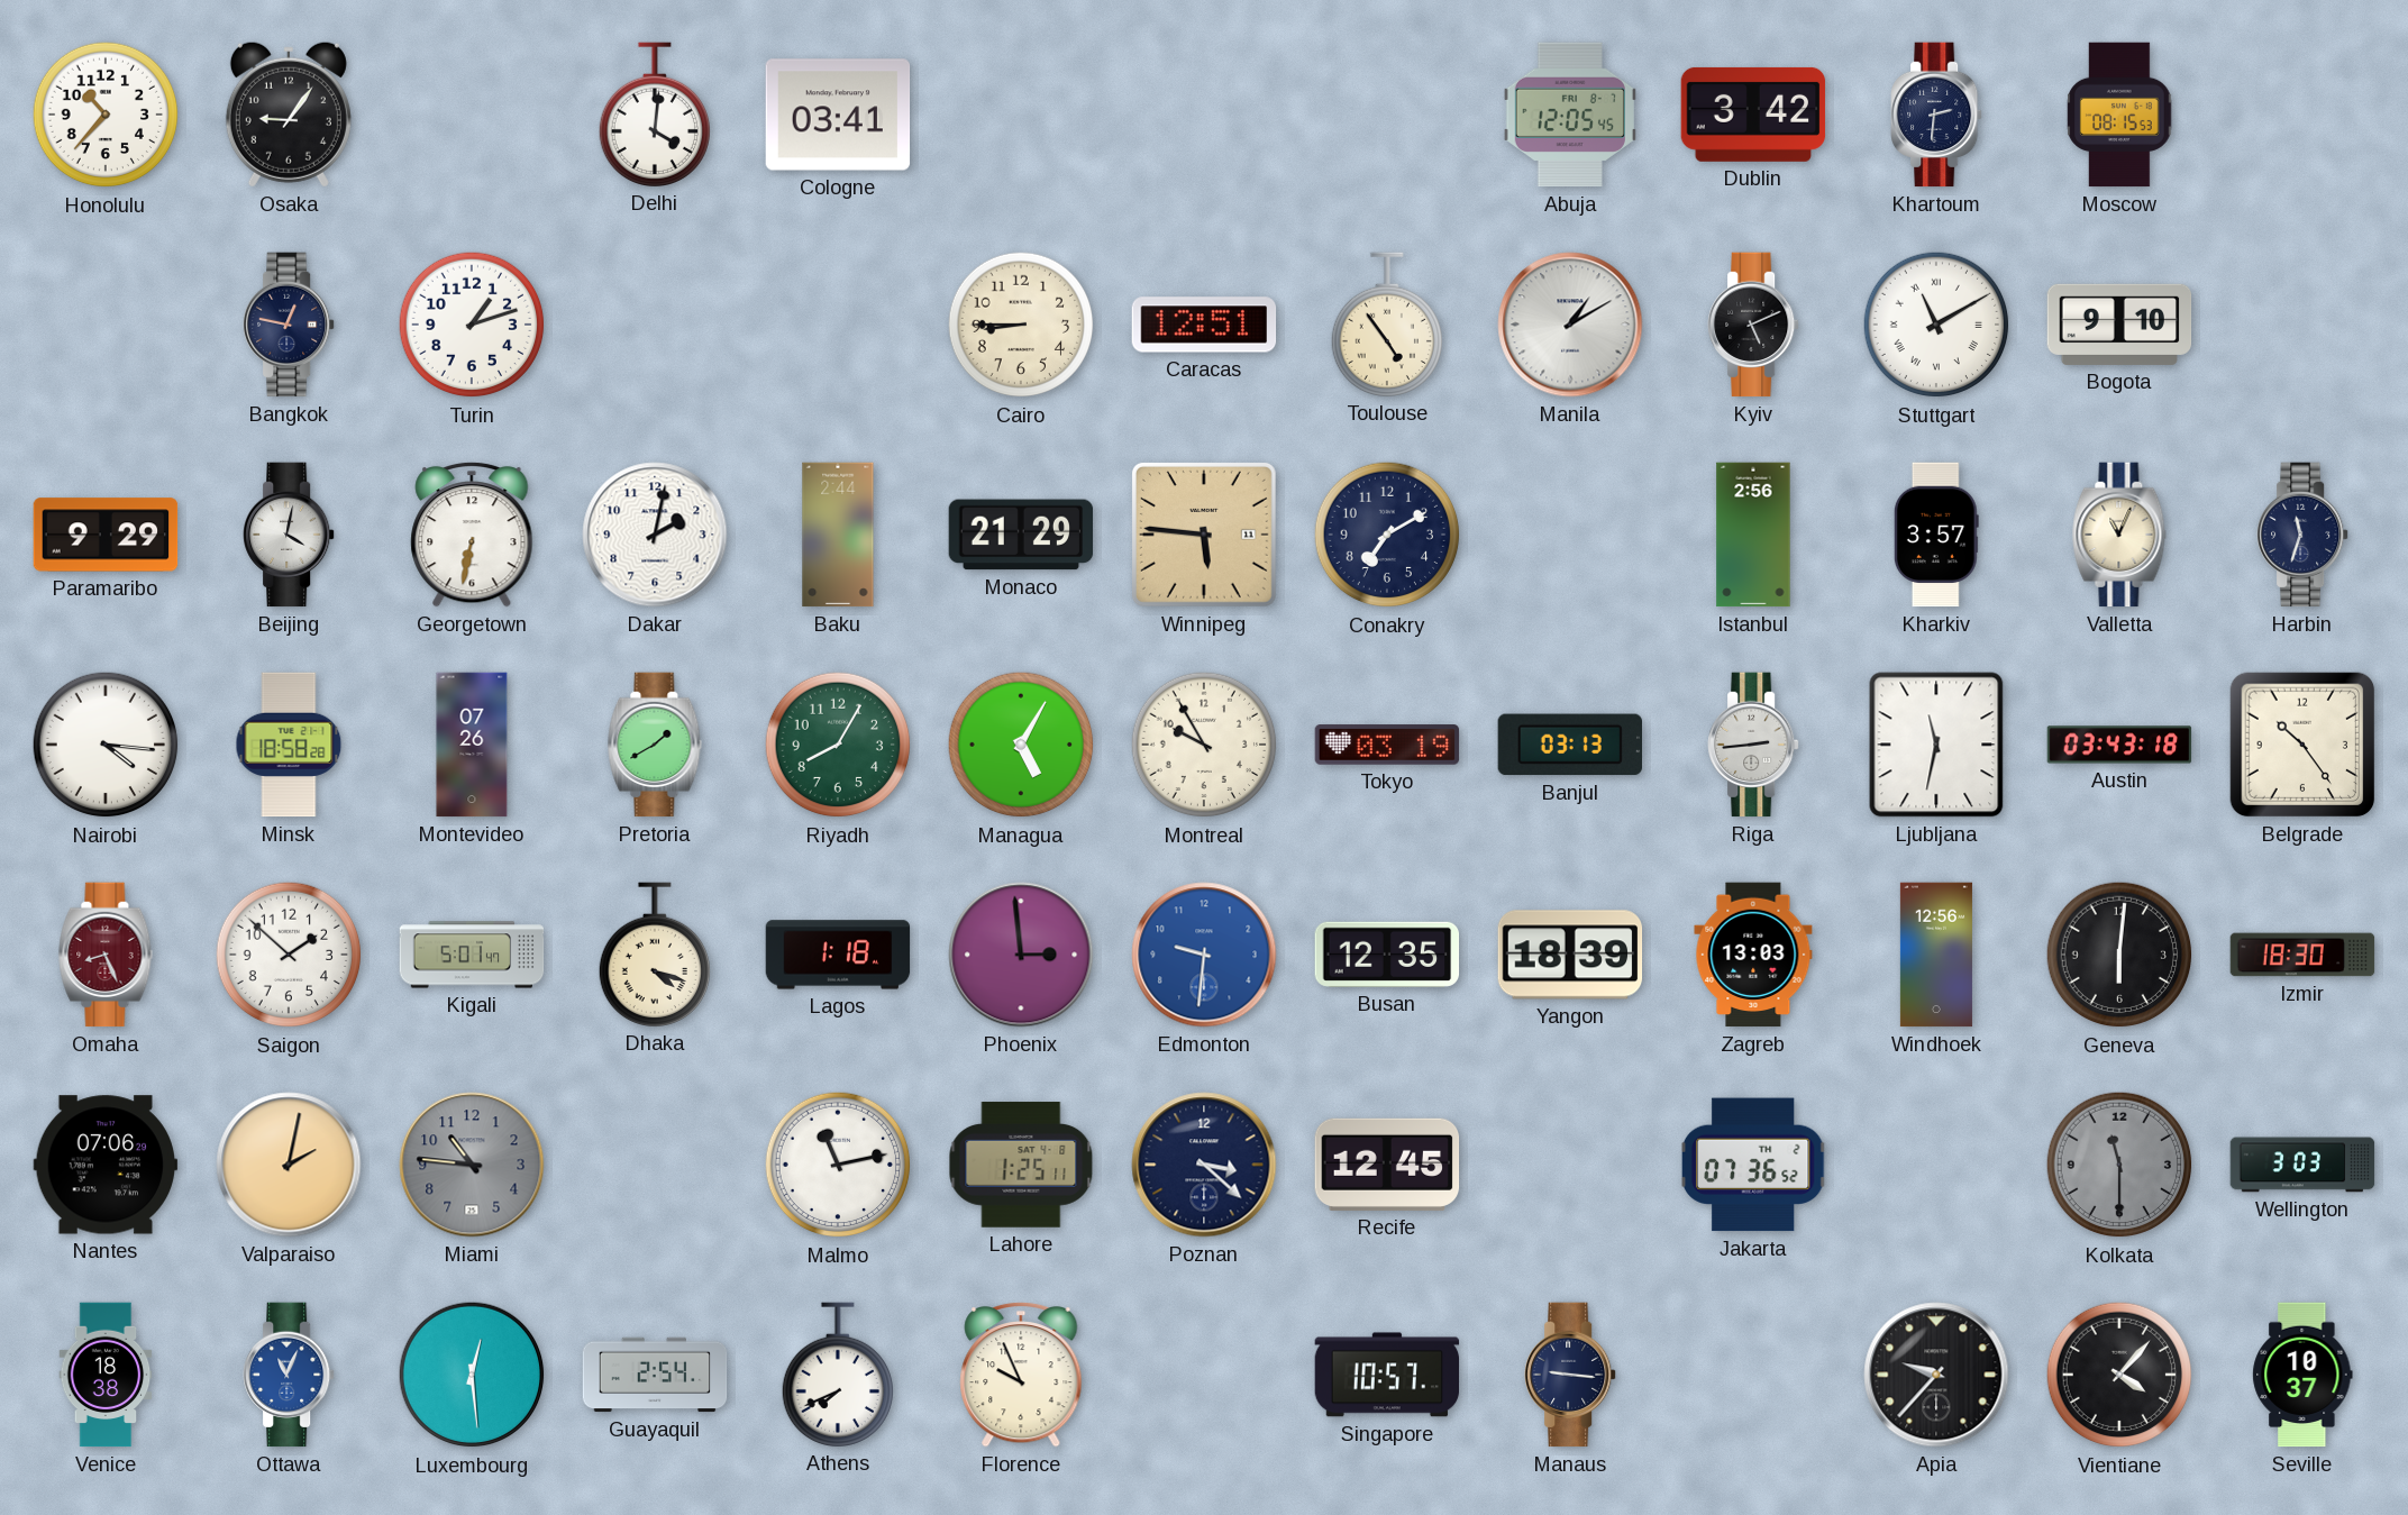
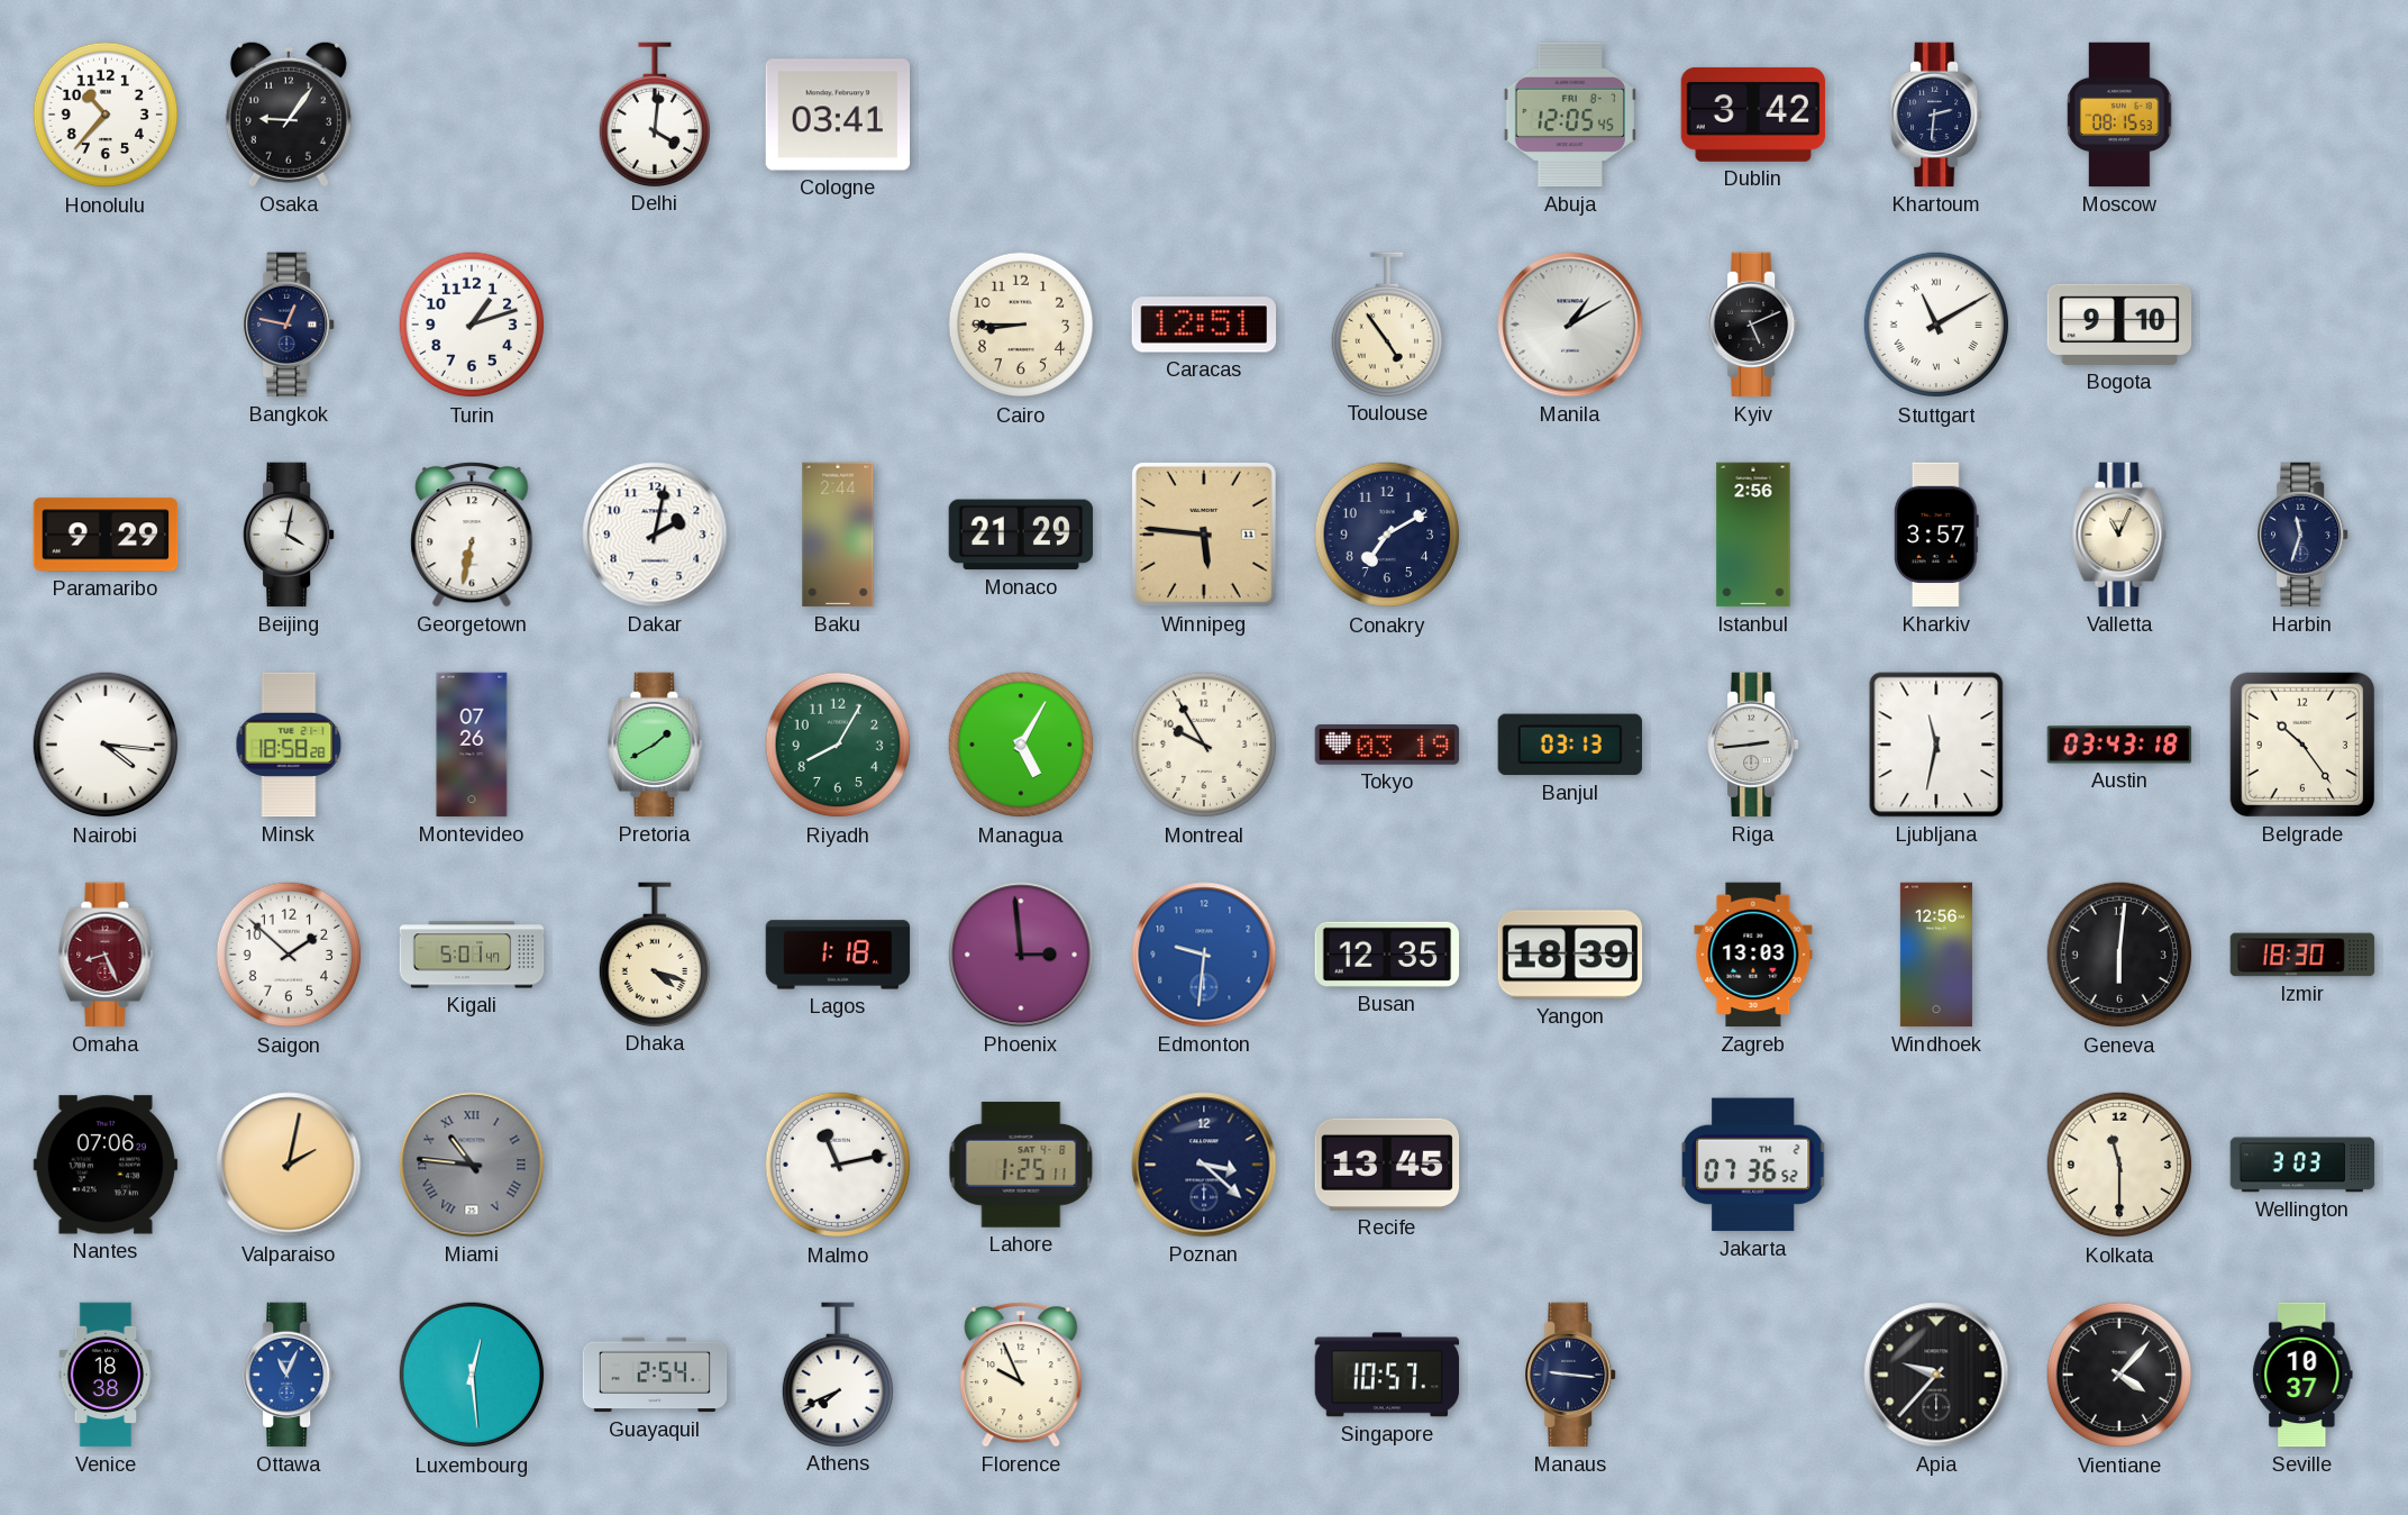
Miami numerals: Arabic -> Roman (472, 1165)
Recife: 12:45 -> 13:45 (1387, 1165)
Kolkata dial: grey -> cream (2119, 1165)
